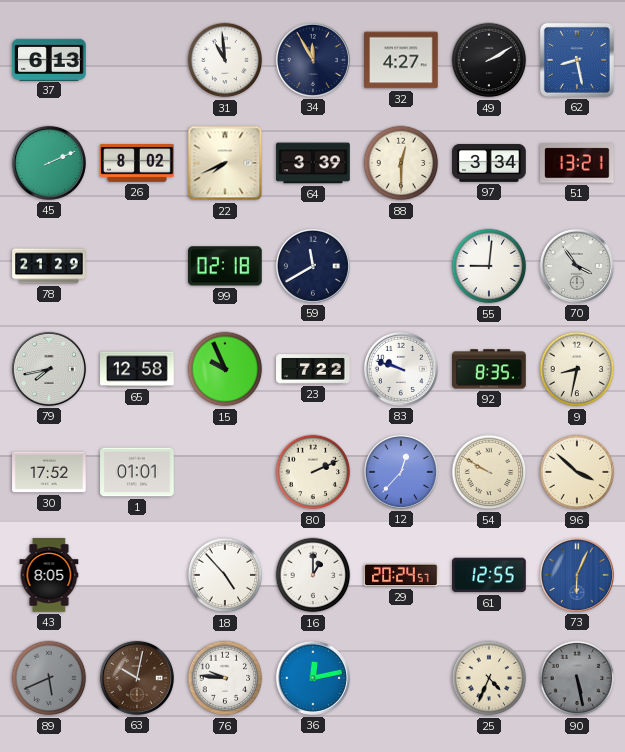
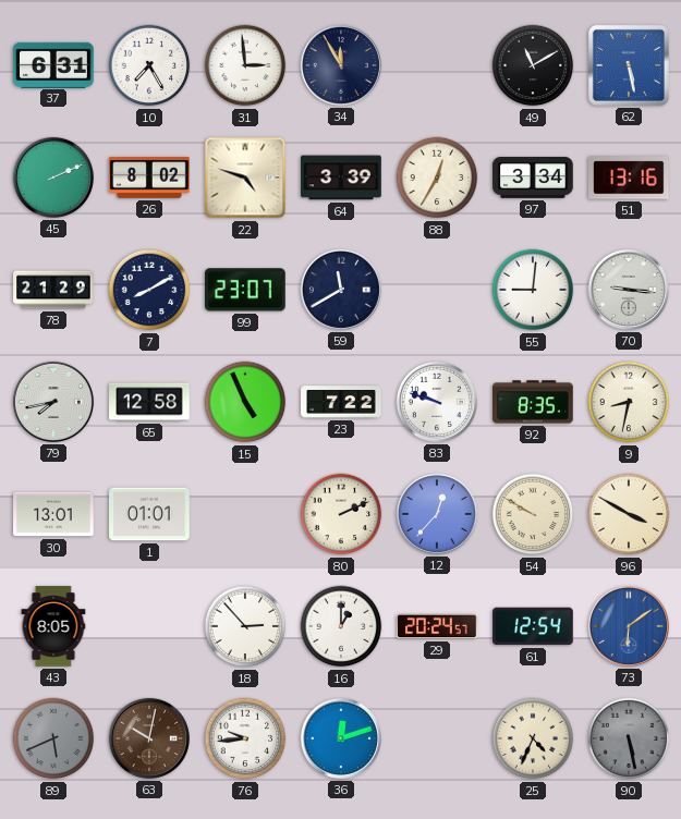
37: 6:13 -> 6:31 (53, 64)
10: none -> 7:25 (149, 65)
31: 10:59 -> 2:59 (245, 65)
32: 4:27 -> none (401, 60)
49: 2:10 -> 11:10 (533, 65)
62: 8:28 -> 5:28 (629, 65)
22: 7:41 -> 4:48 (245, 178)
88: 12:30 -> 12:35 (437, 178)
51: 13:21 -> 13:16 (629, 178)
7: none -> 8:10 (149, 290)
99: 02:18 -> 23:07 (246, 290)
70: 3:54 -> 9:16 (629, 290)
15: 9:56 -> 4:56 (245, 402)
30: 17:52 -> 13:01 (53, 514)
96: 3:52 -> 3:50 (629, 514)
18: 4:53 -> 2:53 (245, 626)
61: 12:55 -> 12:54 (533, 626)
73: 6:04 -> 6:09 (629, 626)
76: 9:46 -> 9:44 (245, 738)
36: 12:13 -> 12:12 (341, 738)
